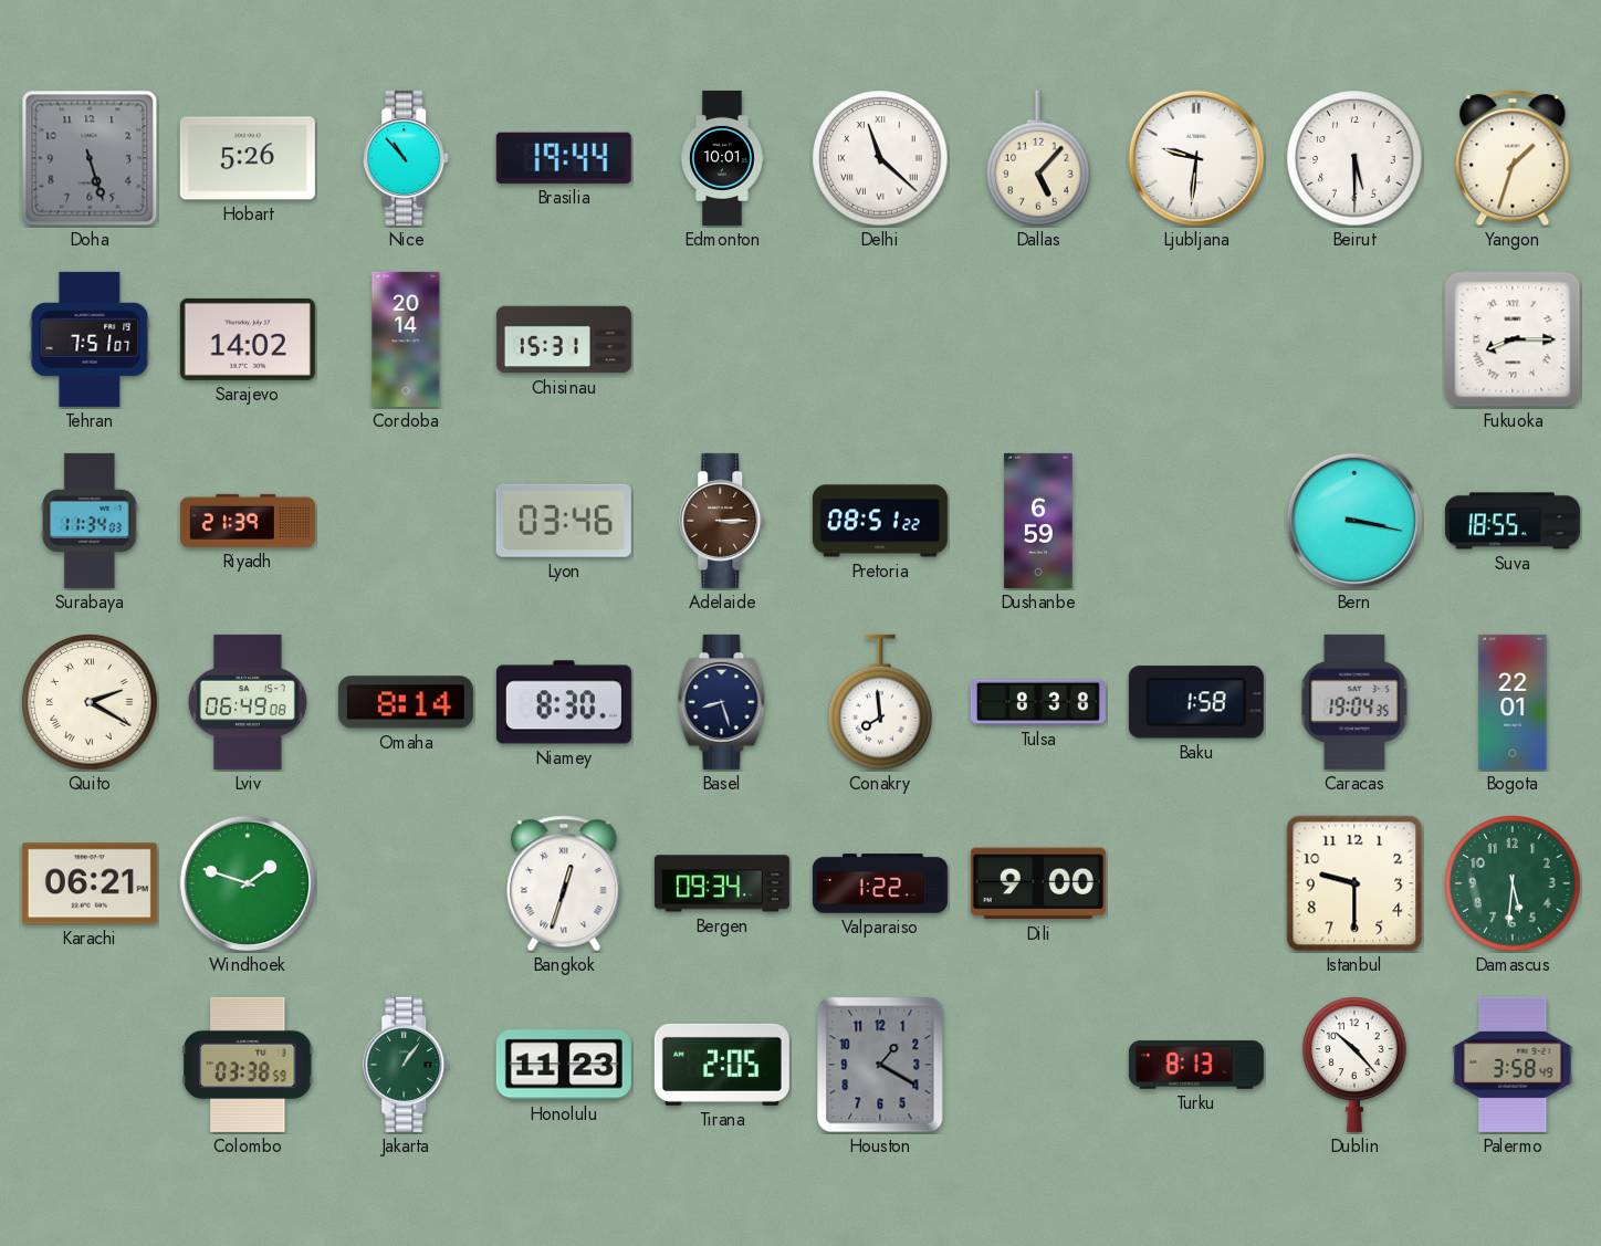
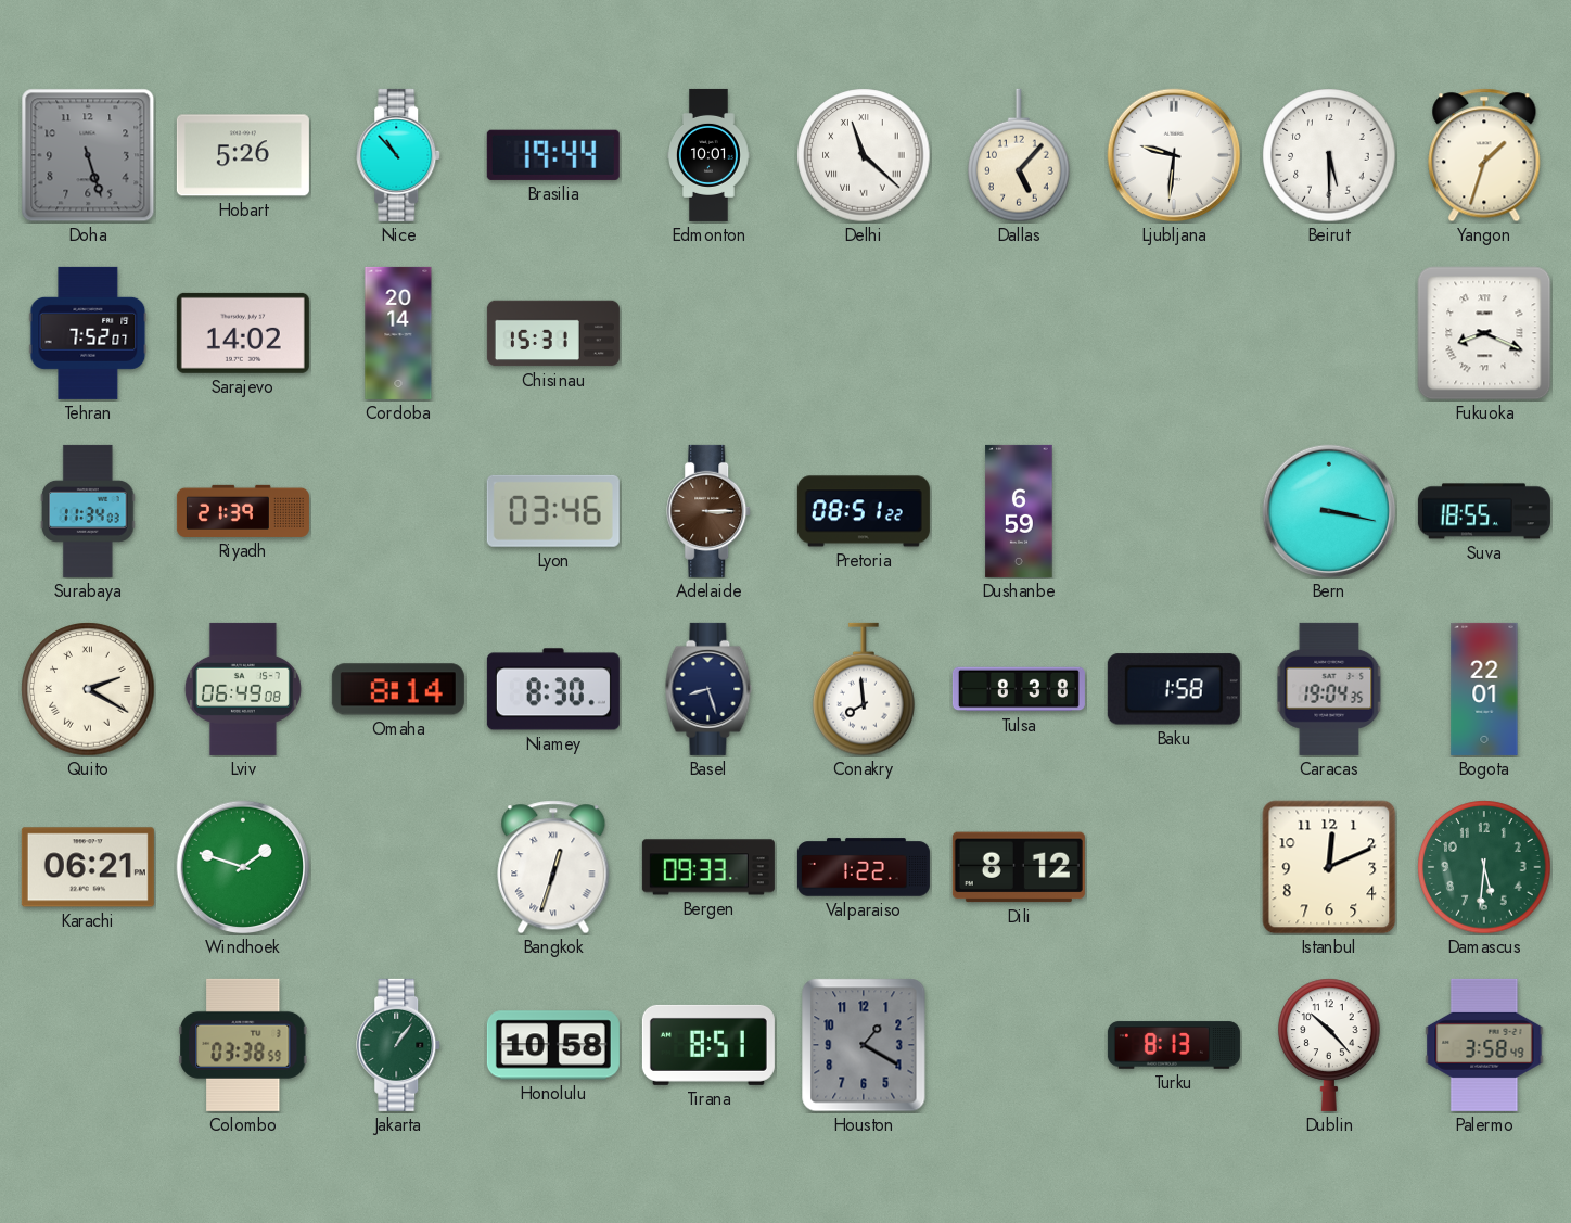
Tehran: 7:51 -> 7:52 (88, 333)
Fukuoka: 8:15 -> 8:19 (1484, 333)
Bergen: 09:34 -> 09:33 (708, 867)
Dili: 9:00 -> 8:12 (1019, 867)
Istanbul: 9:30 -> 12:11 (1329, 867)
Honolulu: 11:23 -> 10:58 (553, 1045)
Tirana: 2:05 -> 8:51 (708, 1045)
